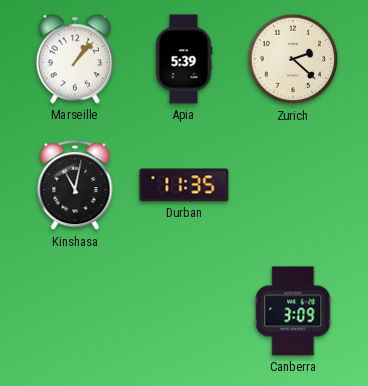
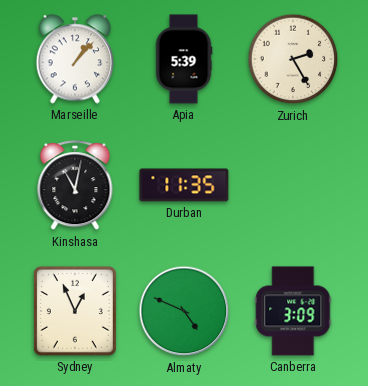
Zurich: 2:22 -> 2:25 (293, 59)
Sydney: none -> 12:56 (75, 311)
Almaty: none -> 4:49 (184, 311)
